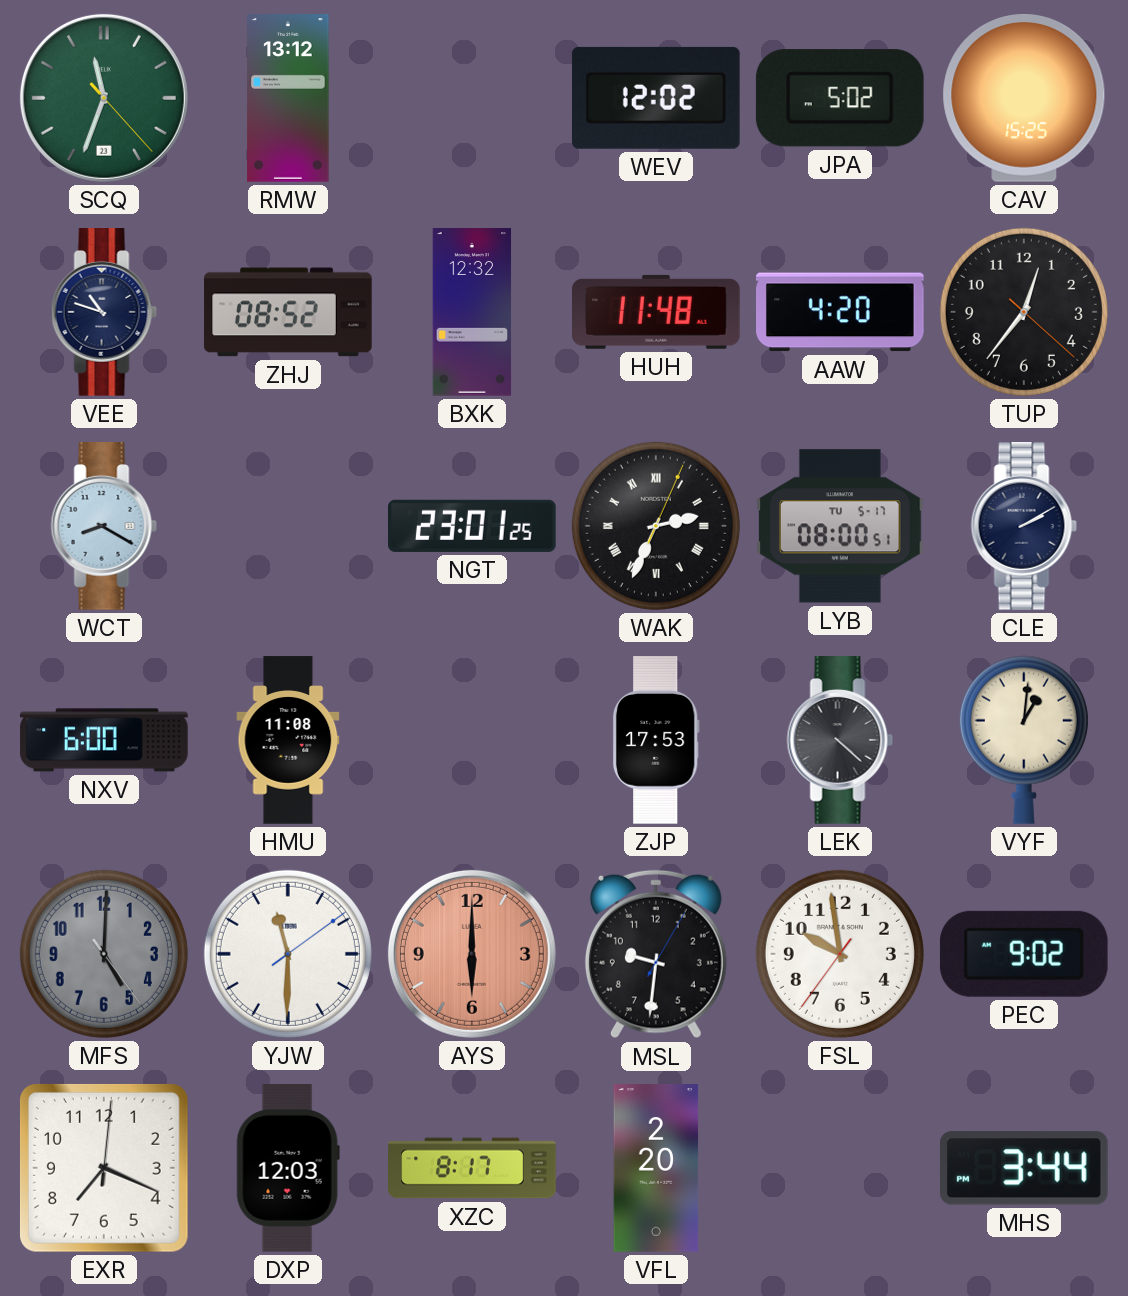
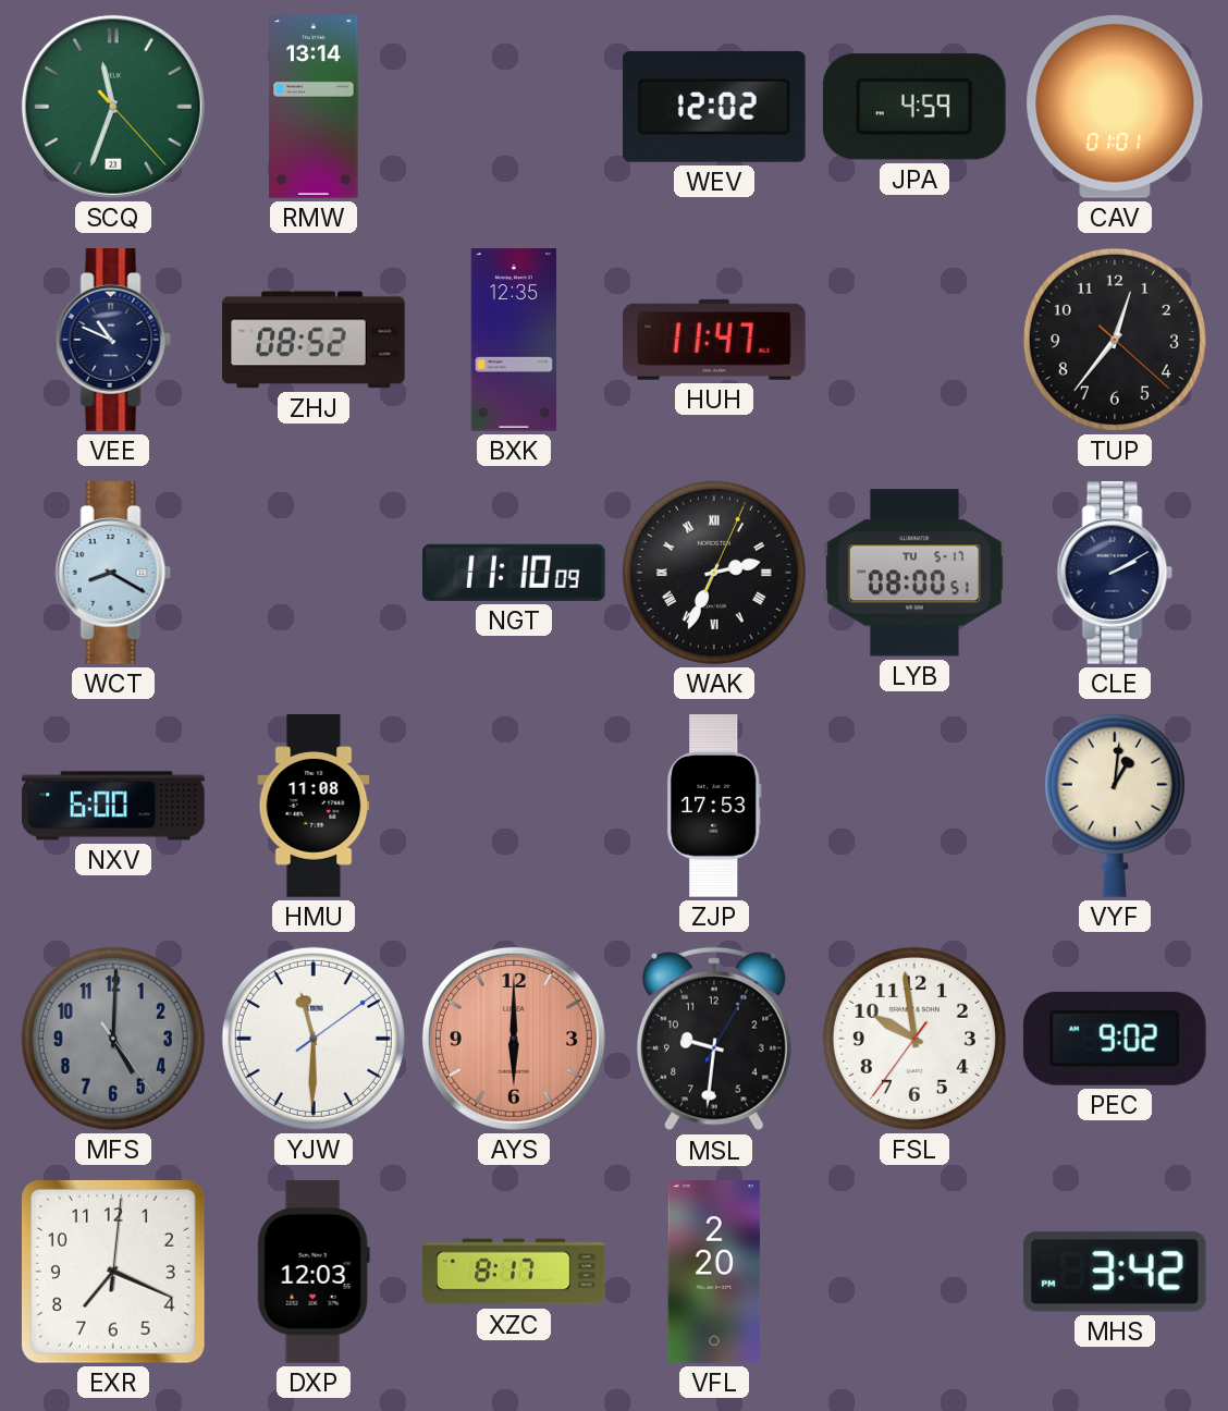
RMW: 13:12 -> 13:14 (314, 107)
JPA: 5:02 -> 4:59 (914, 107)
CAV: 15:25 -> 01:01 (1115, 107)
VEE: 10:48 -> 10:49 (113, 341)
BXK: 12:32 -> 12:35 (514, 340)
HUH: 11:48 -> 11:47 (715, 340)
AAW: 4:20 -> none (841, 312)
NGT: 23:01 -> 11:10 (515, 573)
LEK: 4:22 -> none (840, 741)
MHS: 3:44 -> 3:42 (1115, 1272)
